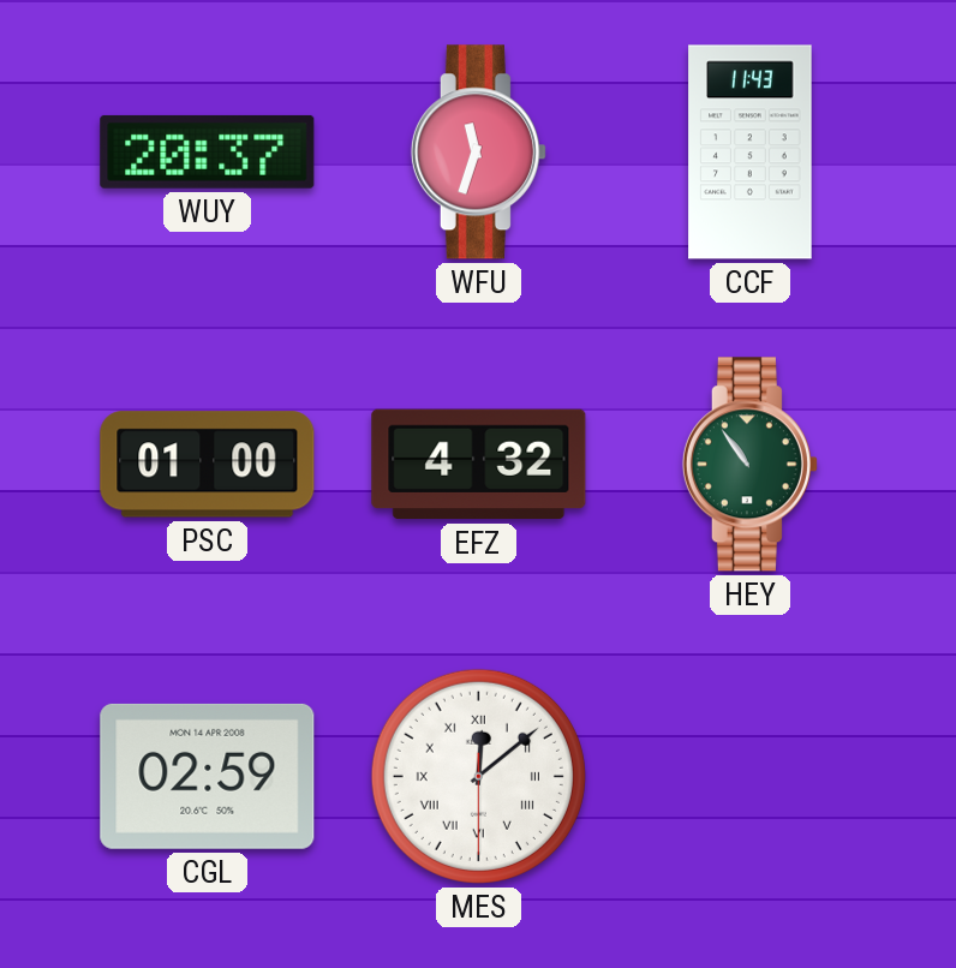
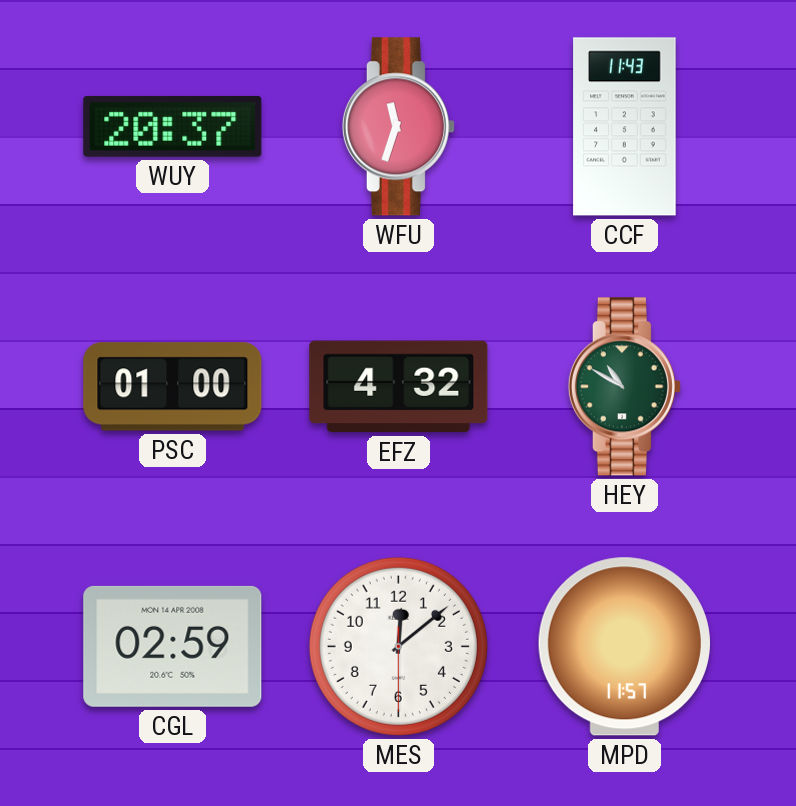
HEY: 10:54 -> 10:50 (624, 387)
MES numerals: Roman -> Arabic (398, 646)
MPD: none -> 11:57 (624, 647)
